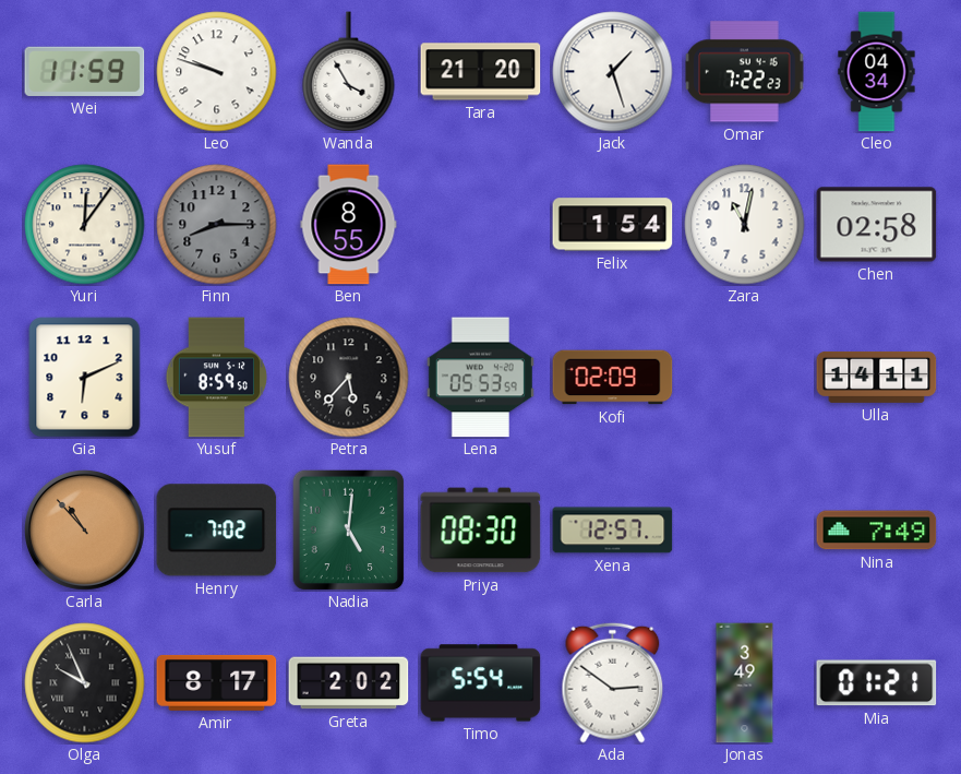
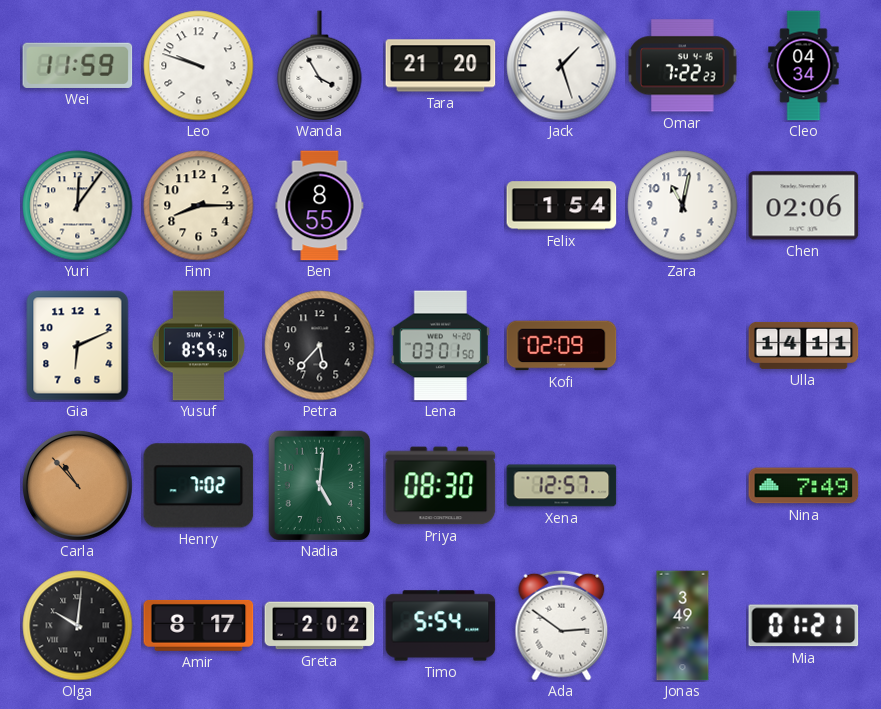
Finn dial: grey -> cream (199, 206)
Chen: 02:58 -> 02:06 (804, 206)
Lena: 05:53 -> 03:01 (440, 346)
Olga: 9:56 -> 10:01 (78, 626)
